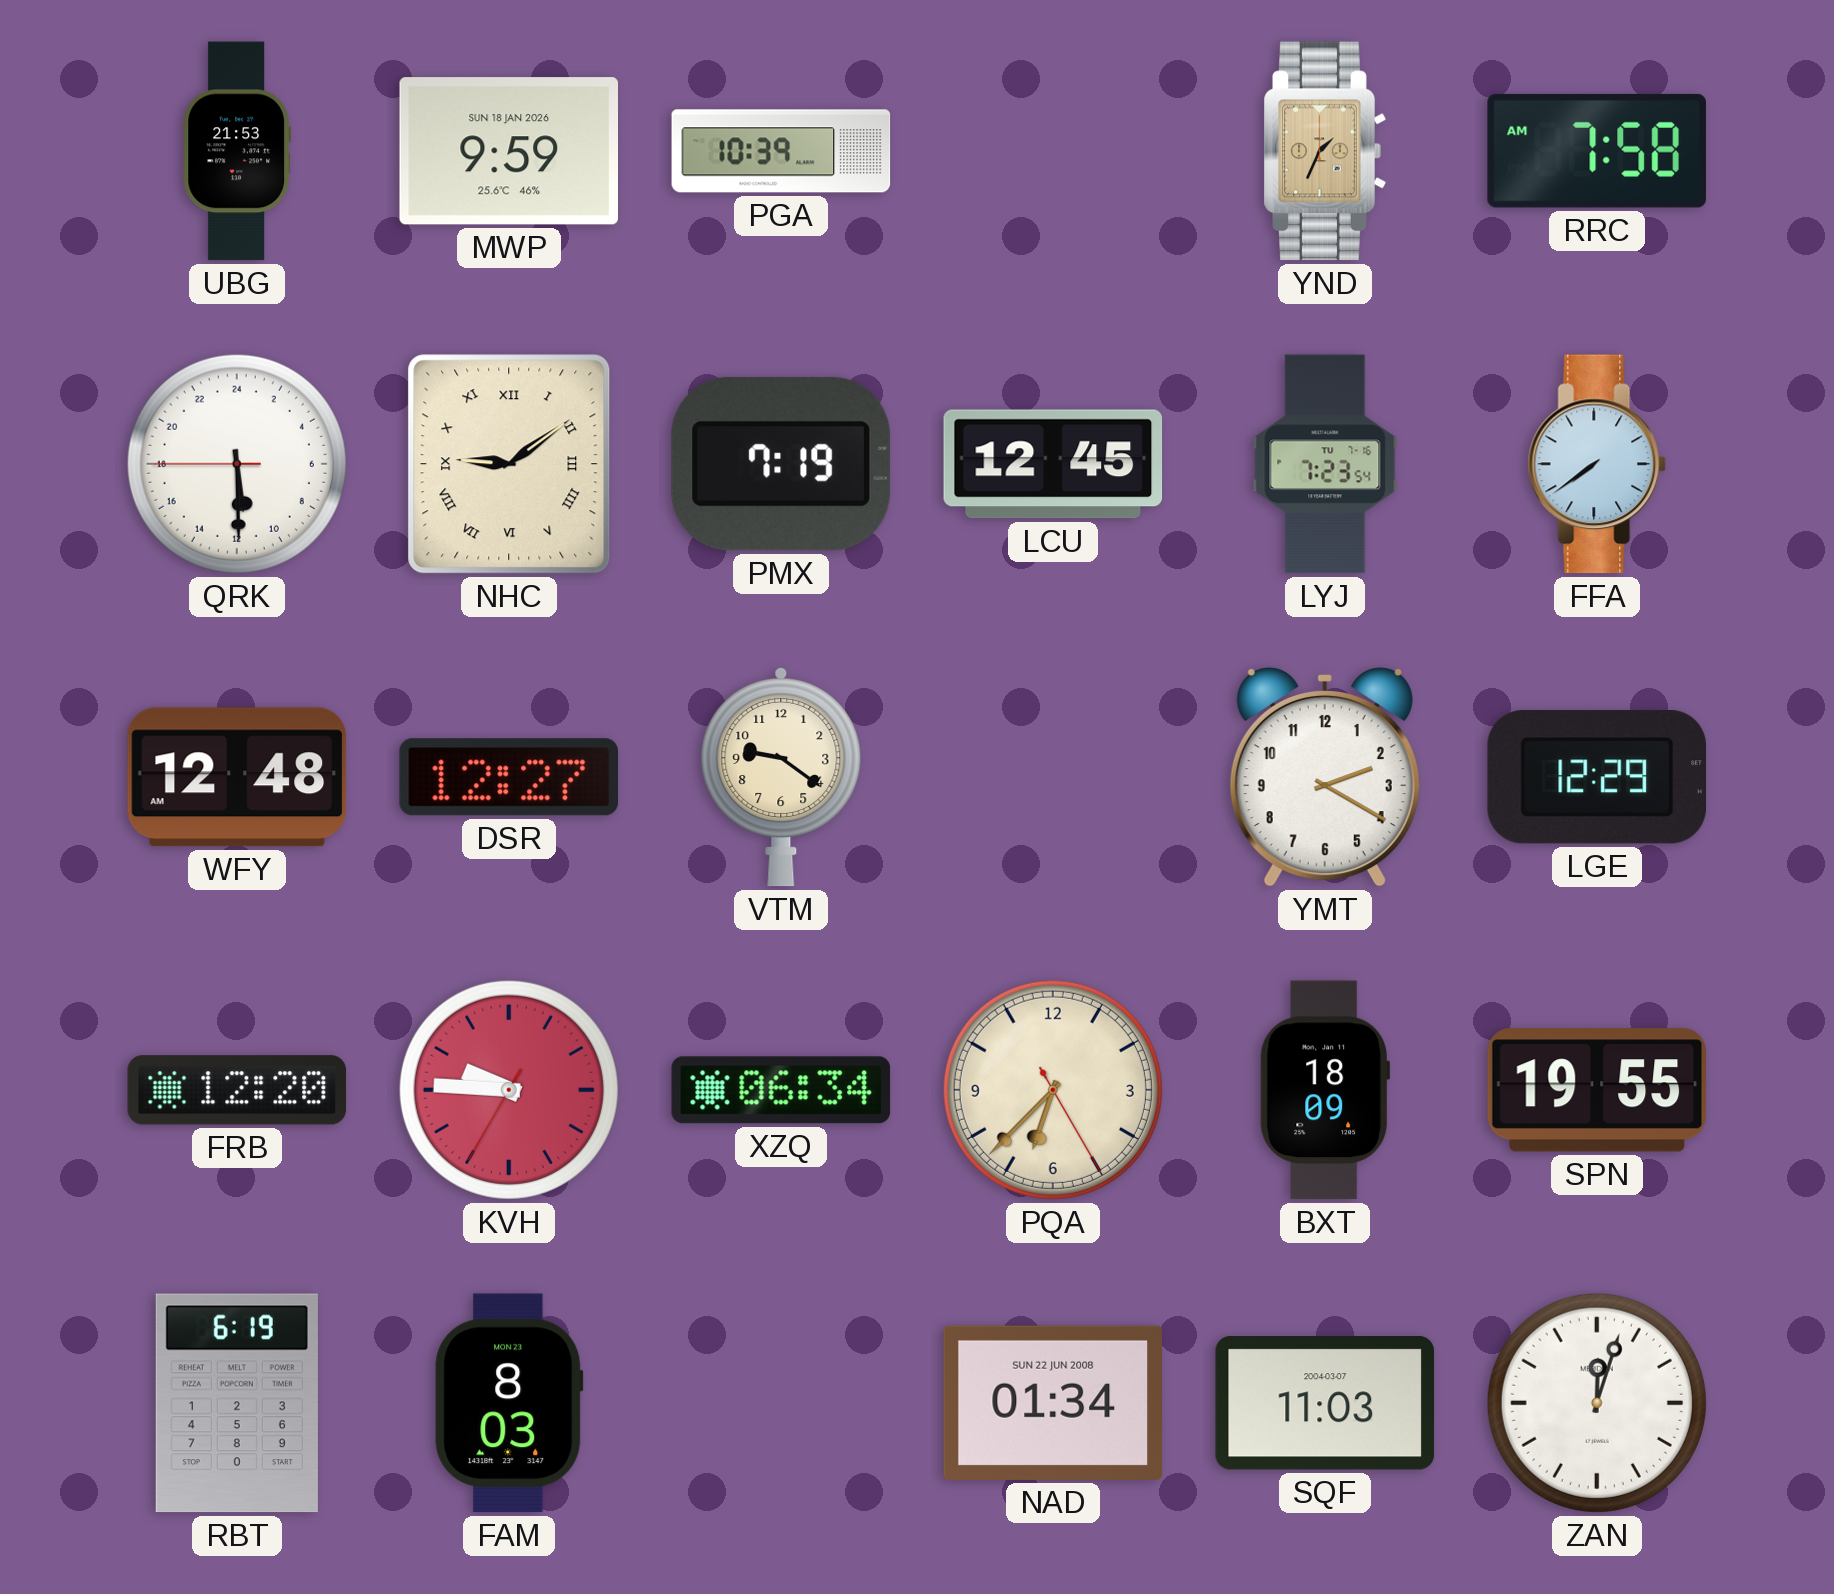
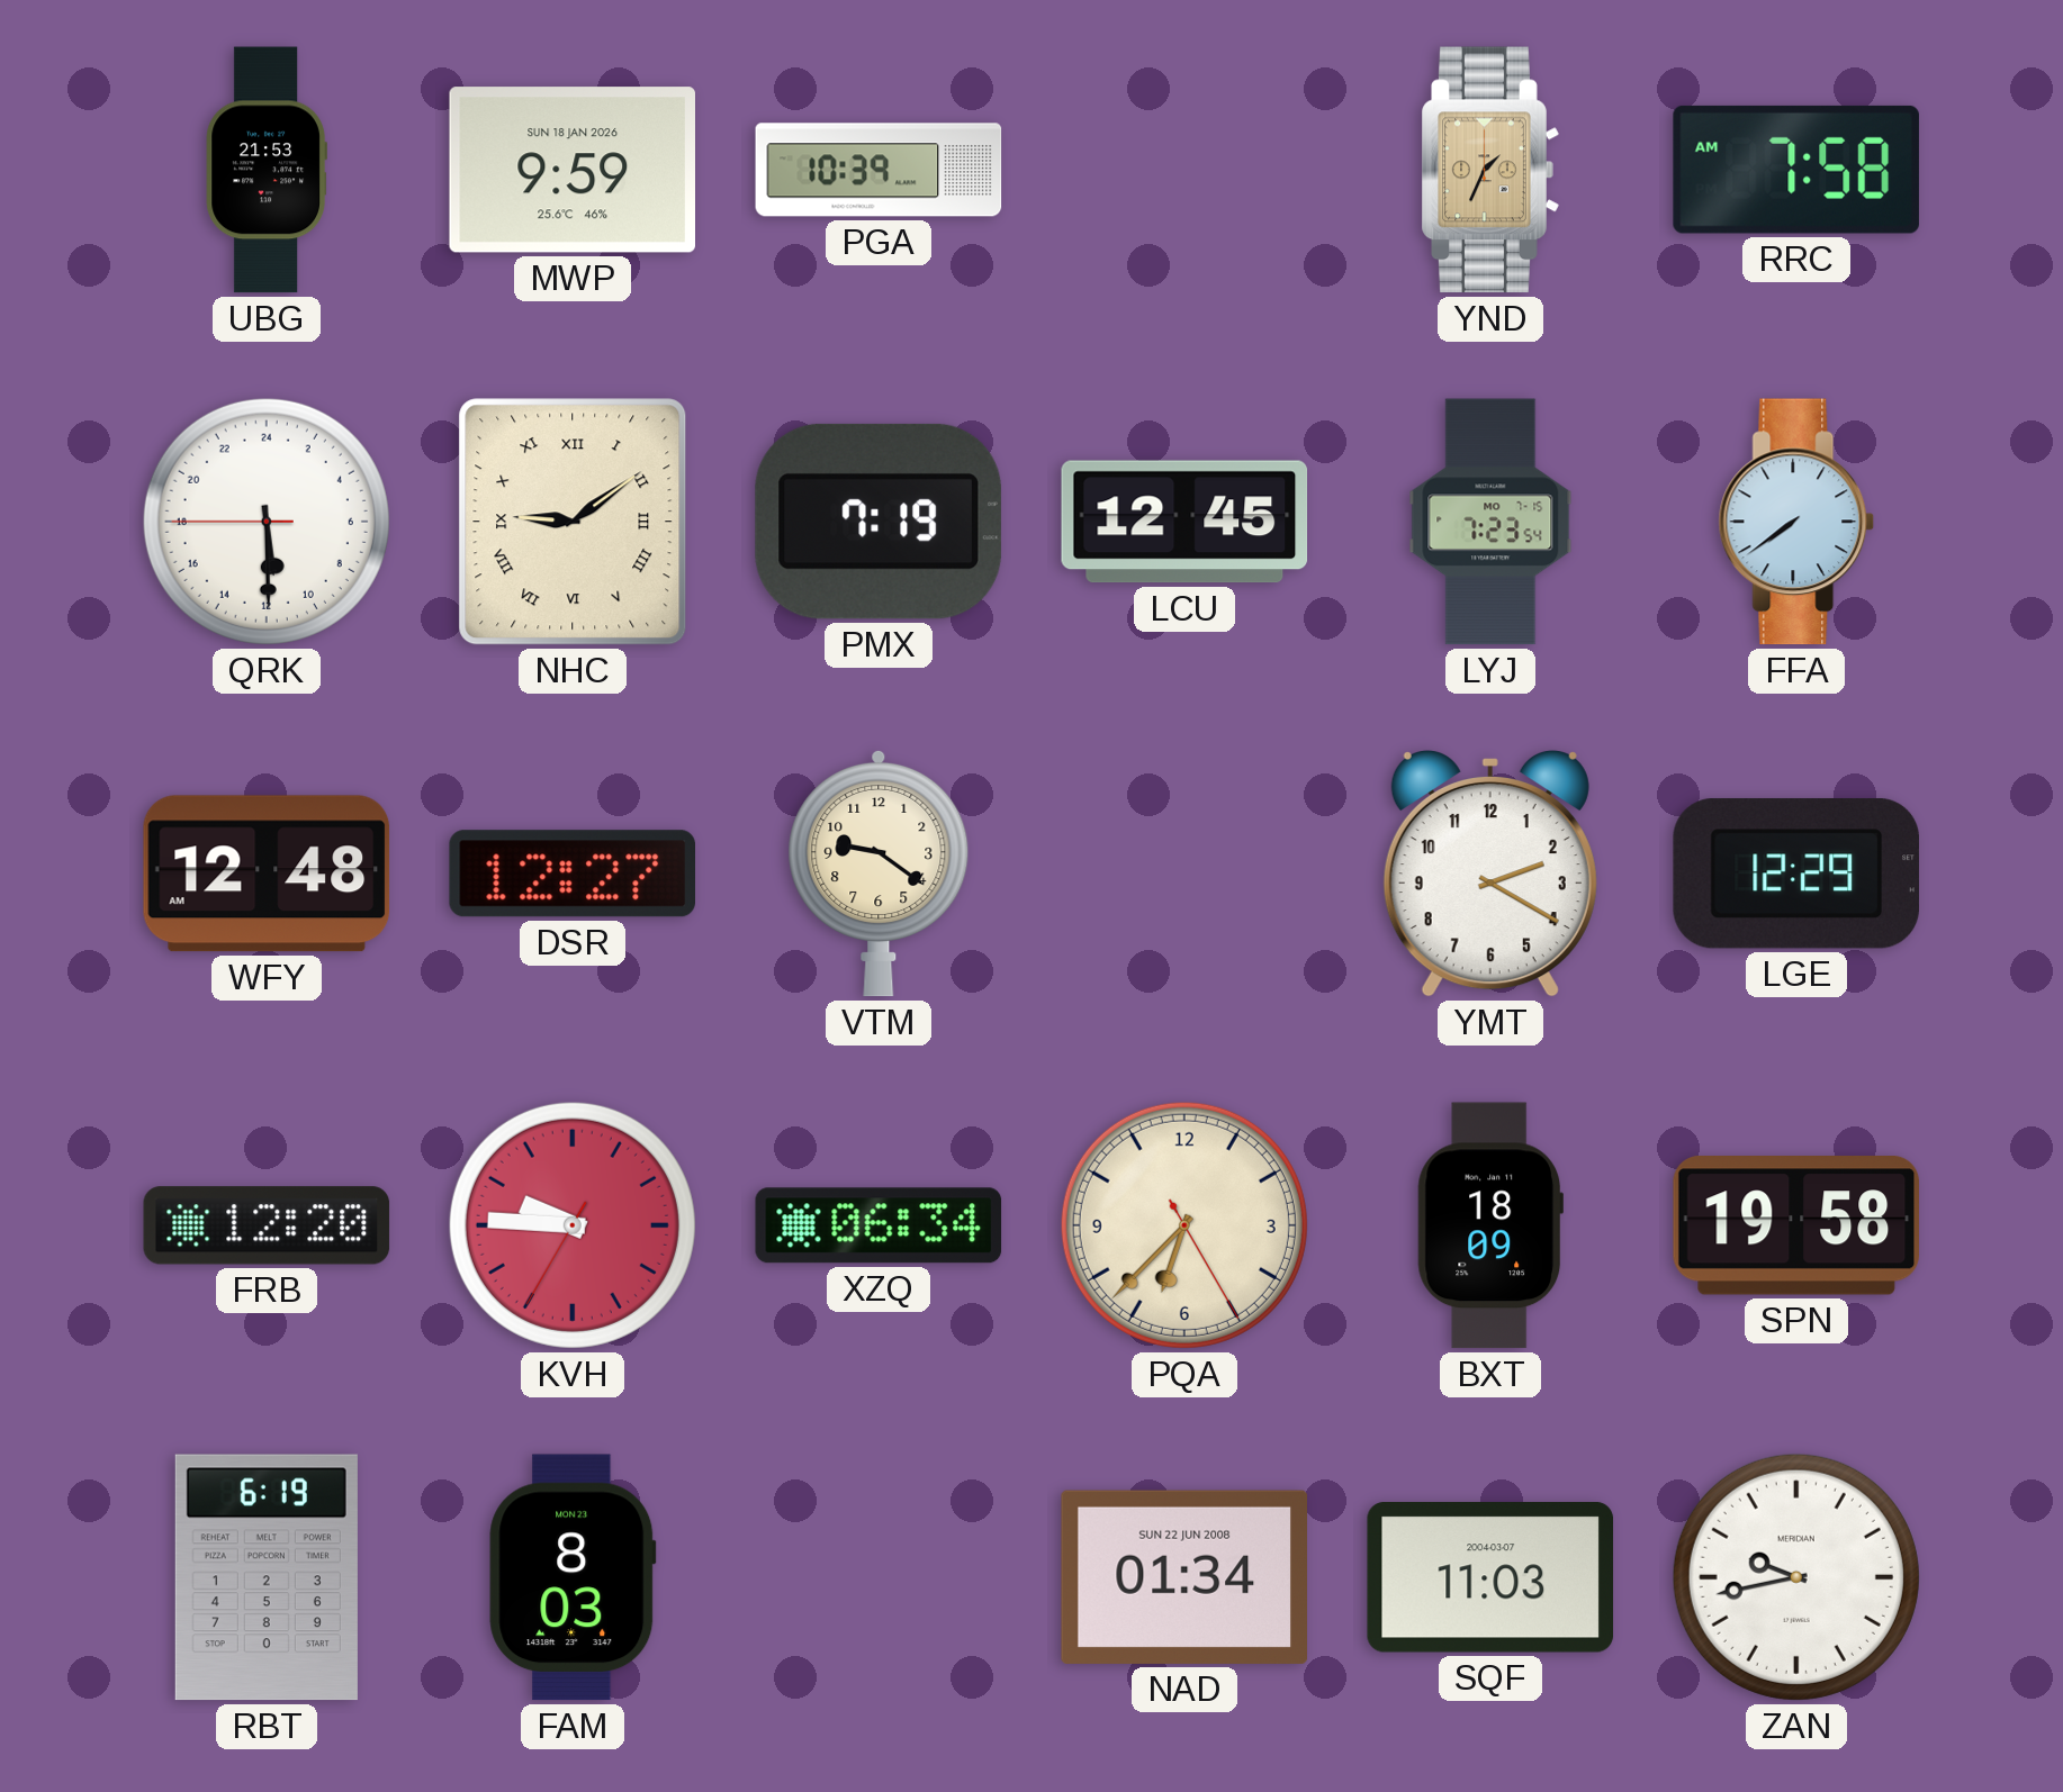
LYJ date: TU 7-16 -> MO 7-15 (1490, 522)
SPN: 19:55 -> 19:58 (1795, 1227)
ZAN: 12:03 -> 9:43 (1796, 1577)
